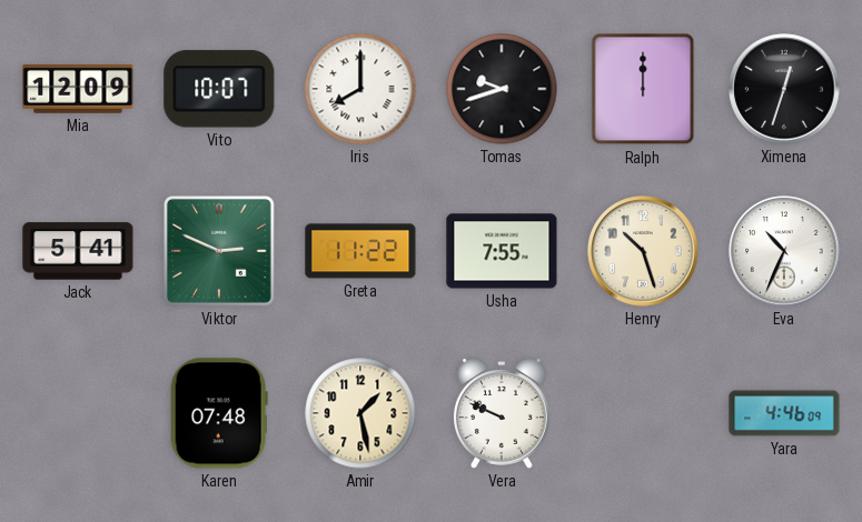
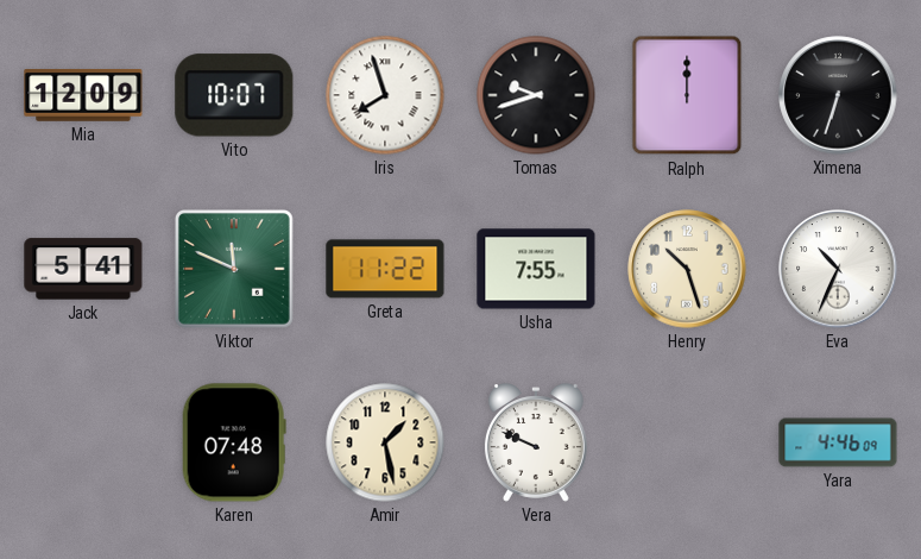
Iris: 8:00 -> 7:57 (385, 95)
Ximena: 12:33 -> 6:33 (838, 95)
Viktor: 2:49 -> 11:49 (234, 269)
